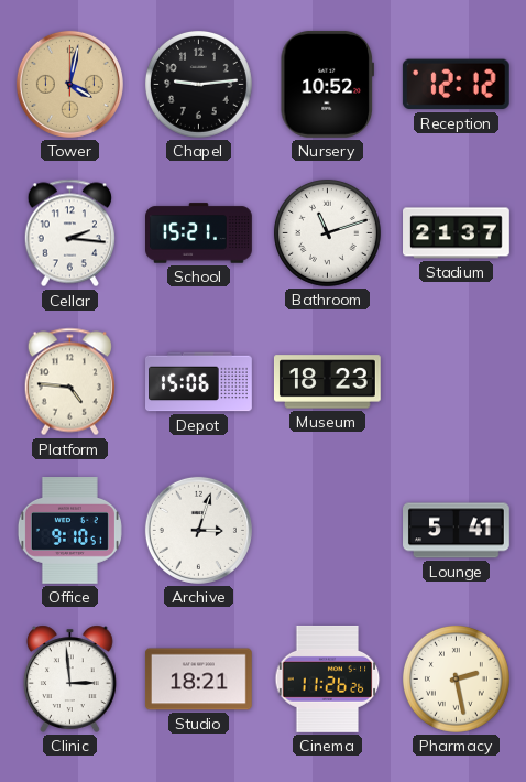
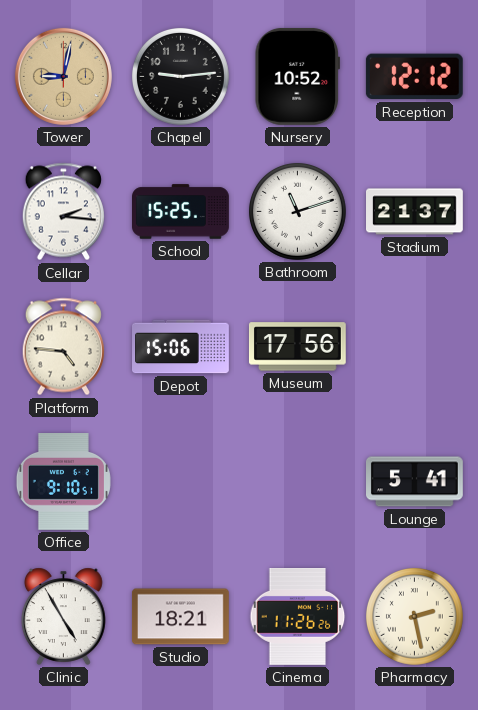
Tower: 4:02 -> 9:02 (63, 76)
School: 15:21 -> 15:25 (181, 212)
Museum: 18:23 -> 17:56 (297, 347)
Archive: 3:03 -> none (198, 530)
Clinic: 2:59 -> 4:55 (63, 616)
